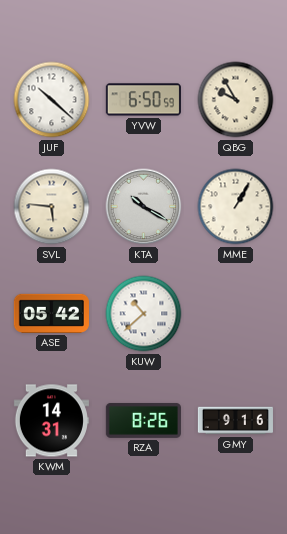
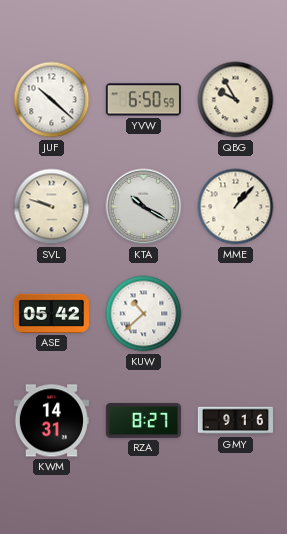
SVL: 5:46 -> 9:48 (52, 207)
MME: 1:05 -> 1:07 (236, 207)
RZA: 8:26 -> 8:27 (143, 420)
